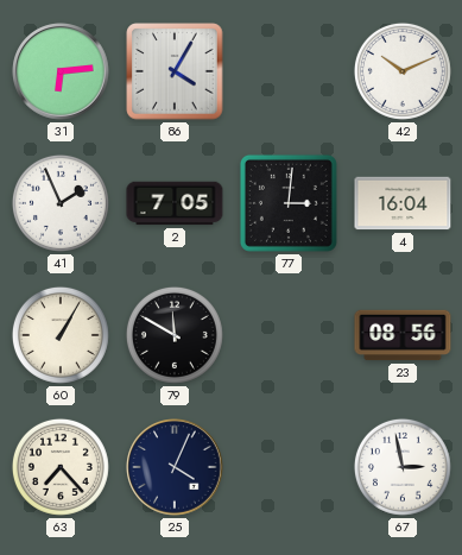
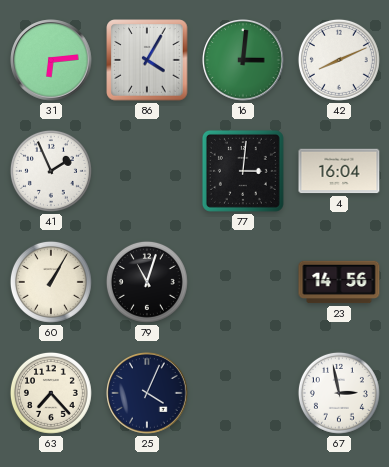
16: none -> 3:01 (243, 60)
42: 10:11 -> 8:11 (339, 60)
2: 7:05 -> none (175, 203)
79: 11:50 -> 11:03 (147, 282)
23: 08:56 -> 14:56 (339, 282)
